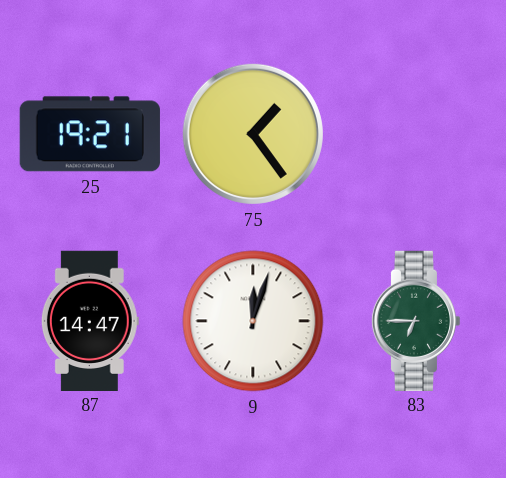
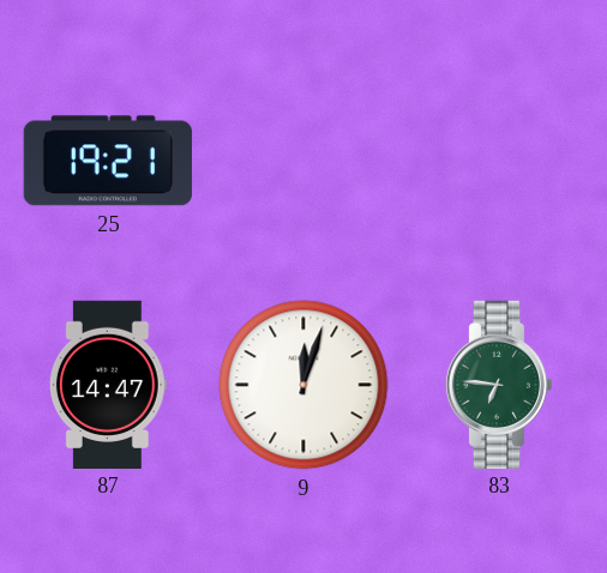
75: 1:24 -> none (253, 134)
83: 6:45 -> 6:46 (499, 384)
